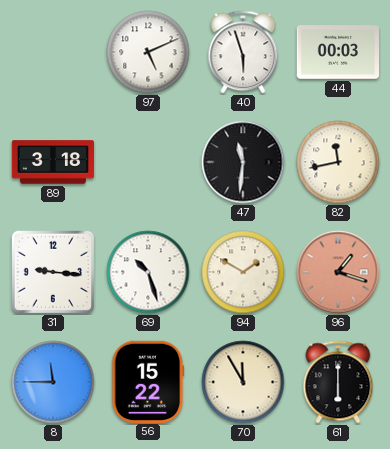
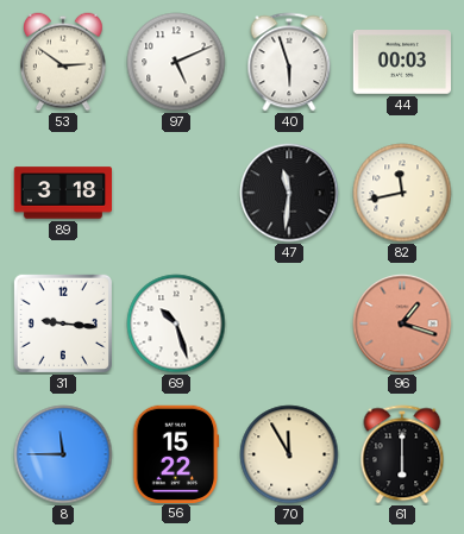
53: none -> 2:51 (64, 62)
94: 1:50 -> none (243, 272)
